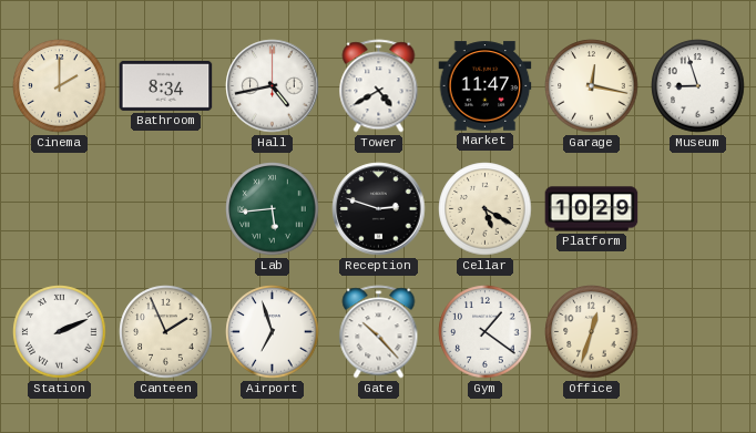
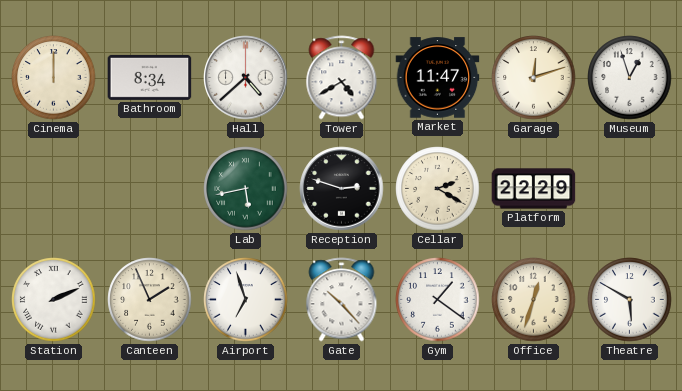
Cinema: 2:00 -> 12:00 (54, 78)
Hall: 4:43 -> 4:38 (246, 78)
Garage: 12:17 -> 12:12 (534, 78)
Museum: 8:57 -> 12:57 (630, 78)
Lab: 5:44 -> 5:43 (246, 189)
Cellar: 5:20 -> 2:20 (438, 189)
Platform: 10:29 -> 22:29 (534, 189)
Theatre: none -> 5:50 (630, 300)
